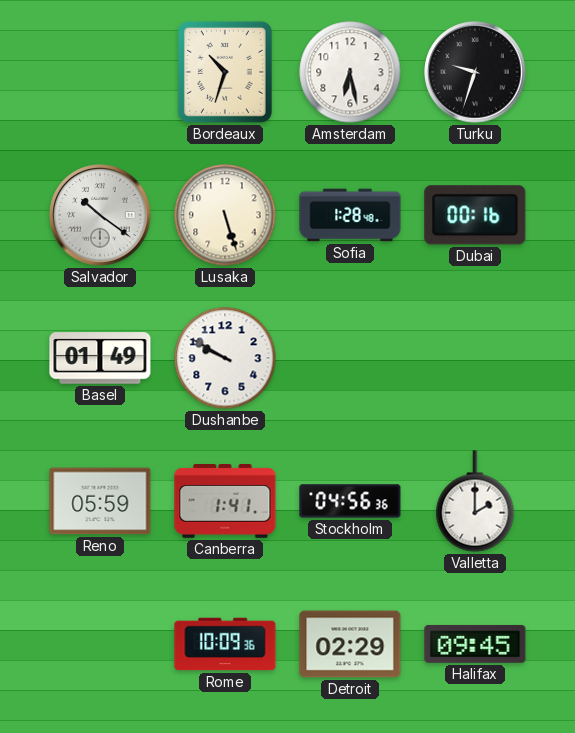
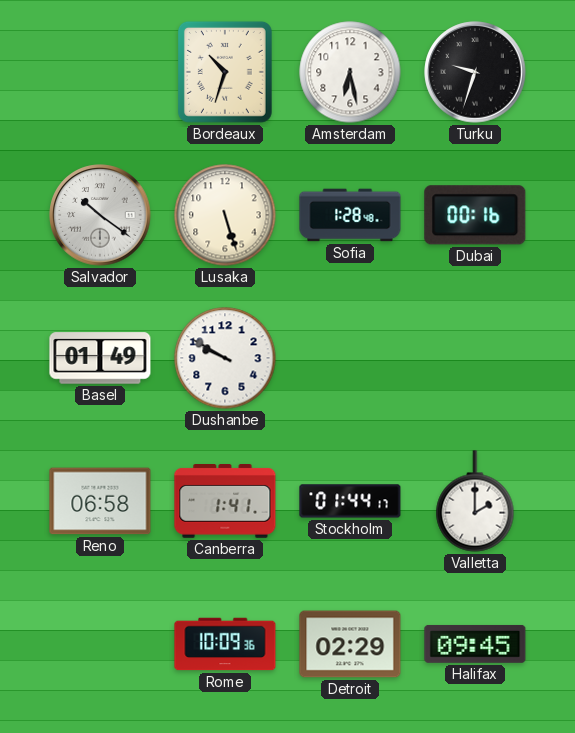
Reno: 05:59 -> 06:58 (100, 501)
Stockholm: 04:56 -> 01:44 (350, 501)
